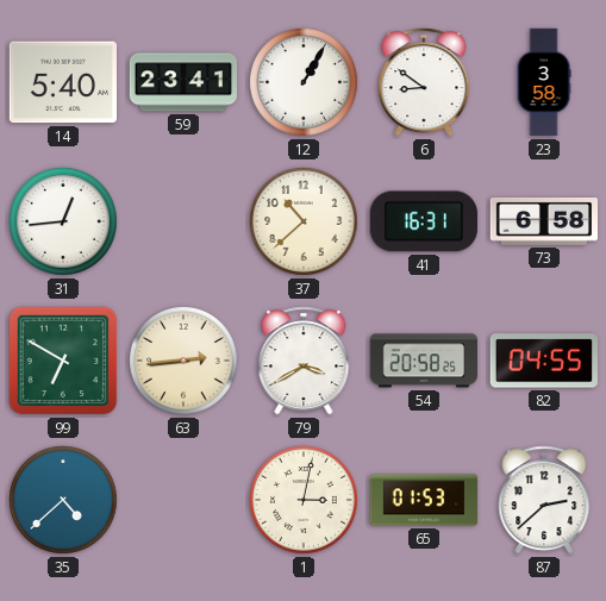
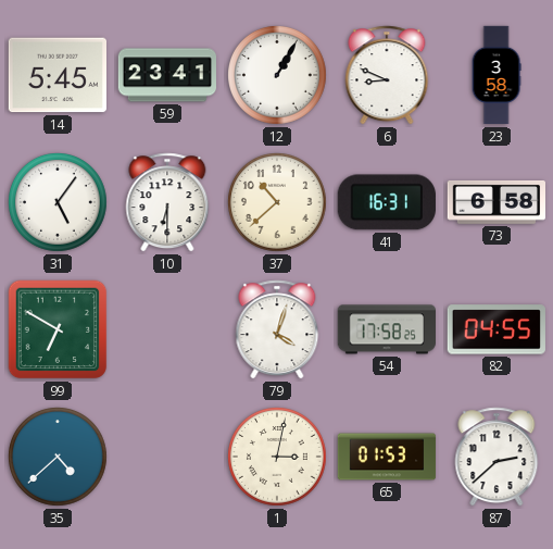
14: 5:40 -> 5:45 (56, 75)
6: 8:51 -> 8:49 (387, 75)
31: 12:44 -> 5:06 (59, 203)
10: none -> 6:30 (167, 202)
63: 2:44 -> none (185, 362)
79: 3:40 -> 4:03 (277, 329)
54: 20:58 -> 17:58 (386, 329)
